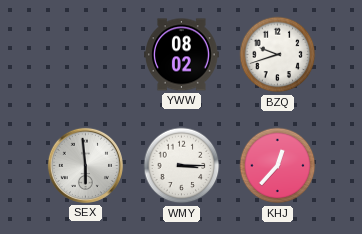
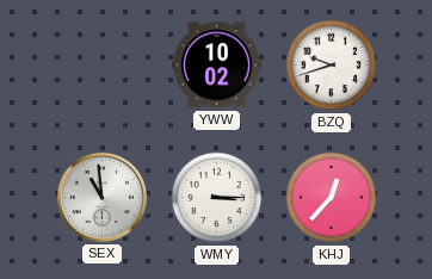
YWW: 08:02 -> 10:02 (217, 66)
SEX: 5:59 -> 10:59 (101, 197)
